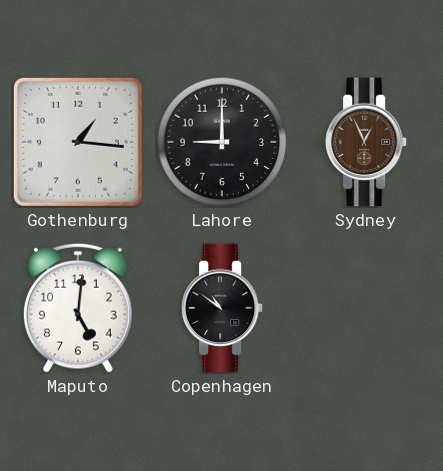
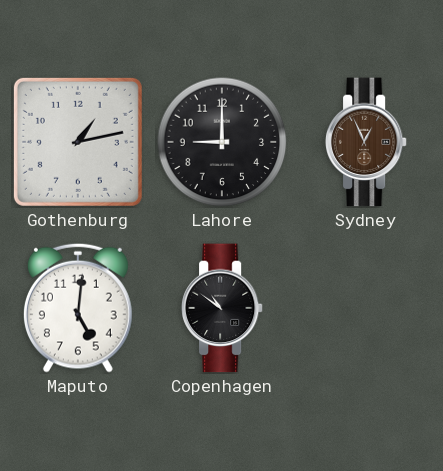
Gothenburg: 1:16 -> 1:13 (78, 142)
